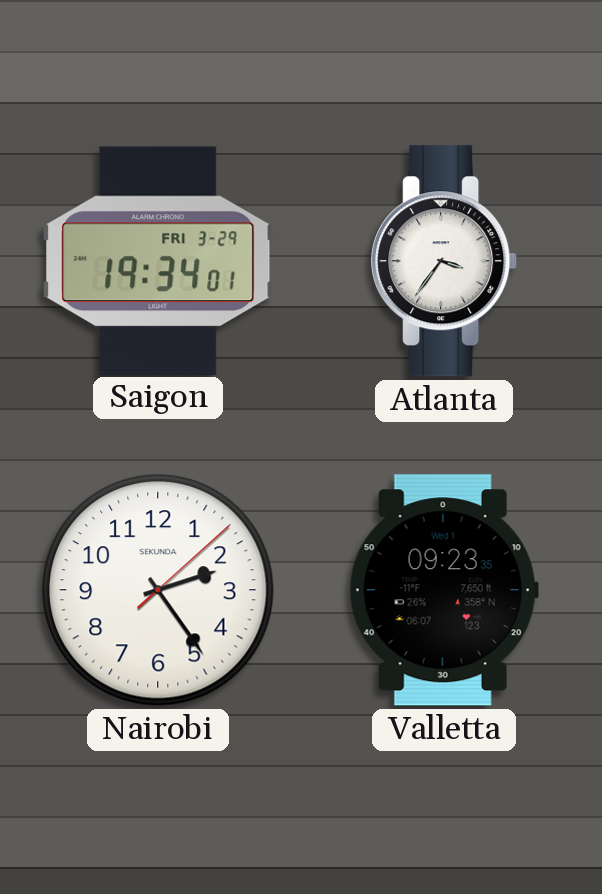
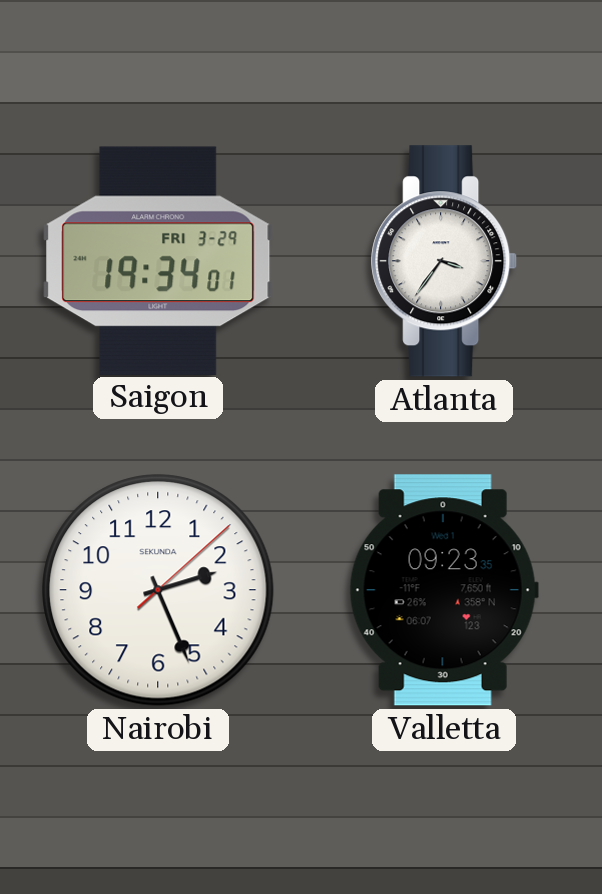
Nairobi: 2:24 -> 2:26 (158, 590)
